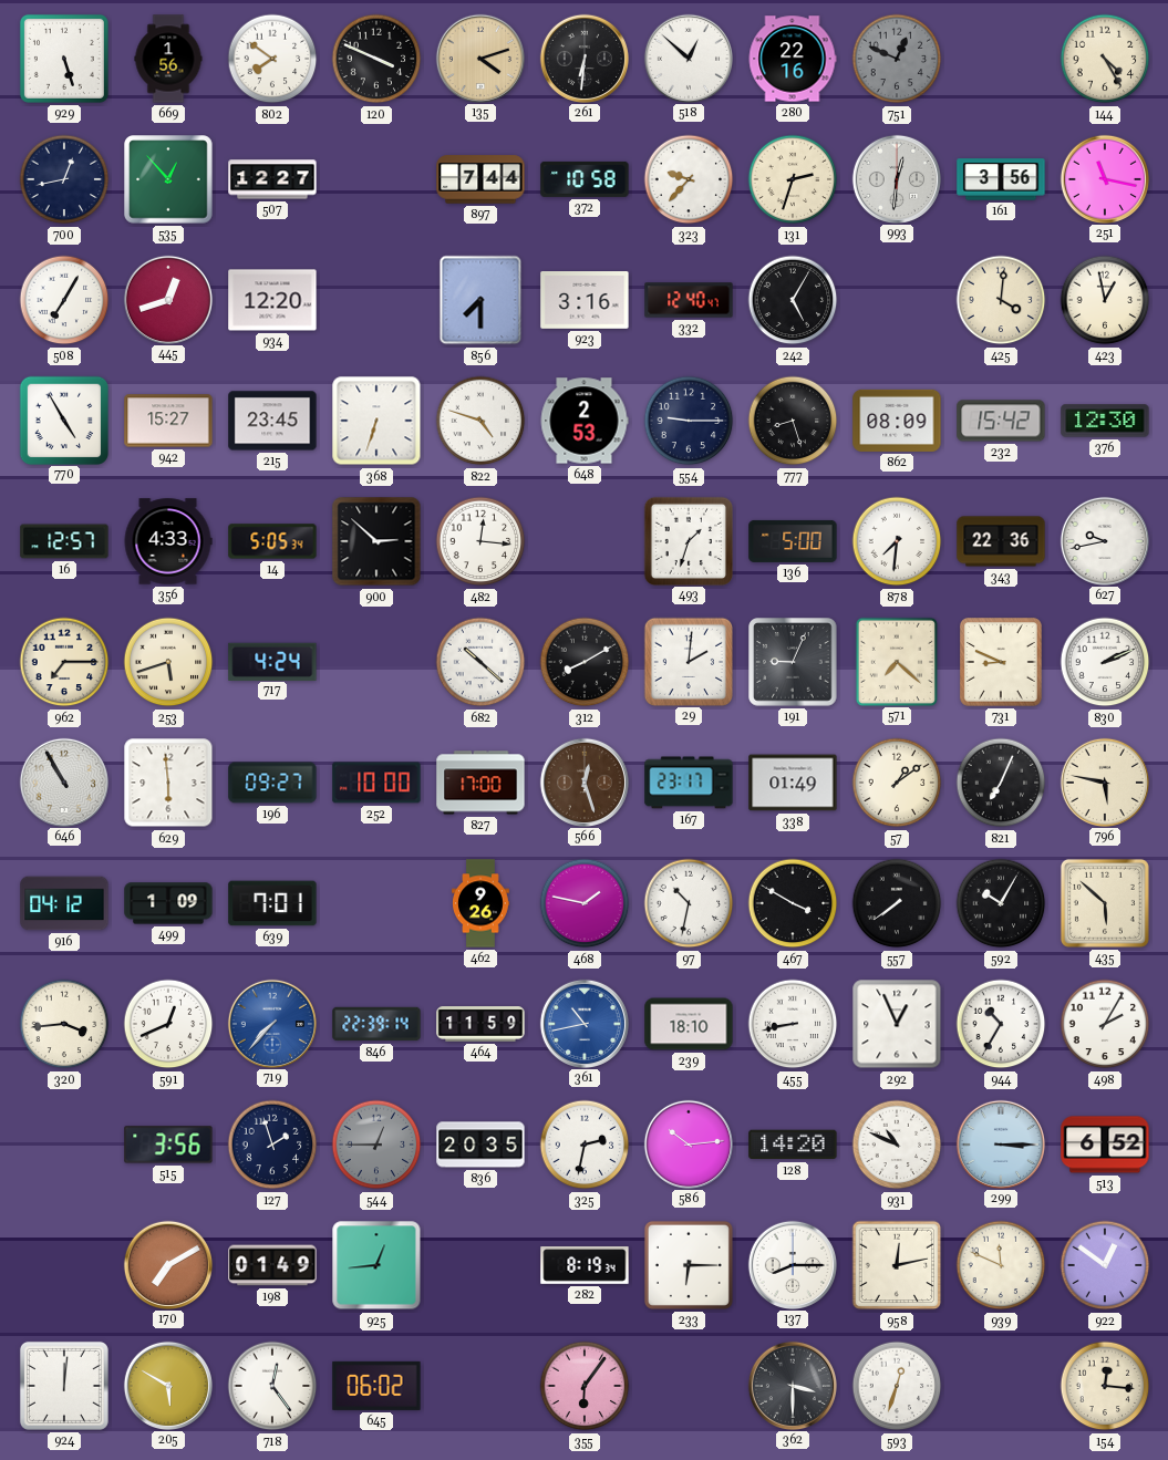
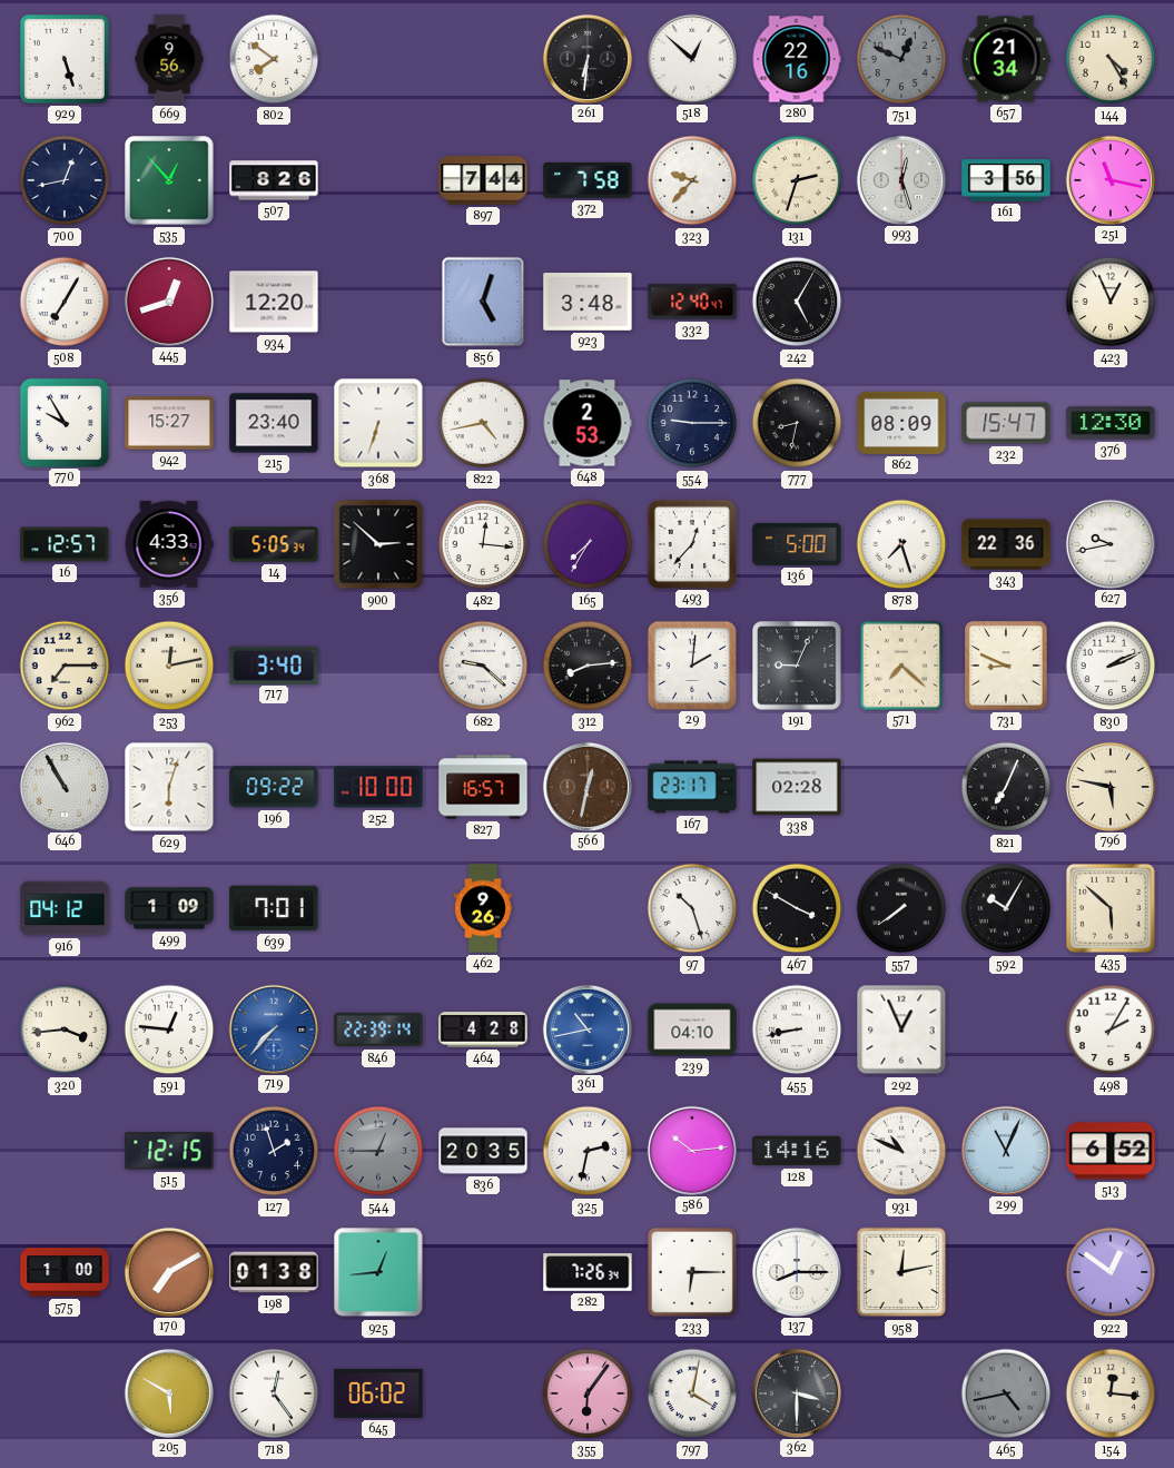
669: 1:56 -> 9:56 (169, 59)
120: 3:49 -> none (376, 59)
135: 4:12 -> none (479, 58)
657: none -> 21:34 (1006, 59)
507: 12:27 -> 8:26 (274, 180)
372: 10:58 -> 7:58 (588, 180)
993: 12:31 -> 12:27 (900, 179)
856: 7:30 -> 5:03 (483, 302)
923: 3:16 -> 3:48 (588, 303)
425: 4:01 -> none (1001, 300)
423: 12:58 -> 12:56 (1111, 302)
770: 4:55 -> 9:55 (63, 422)
215: 23:45 -> 23:40 (274, 423)
822: 4:48 -> 4:43 (483, 423)
777: 8:27 -> 8:32 (797, 423)
232: 15:42 -> 15:47 (1006, 423)
165: none -> 7:35 (588, 544)
493: 1:33 -> 12:37 (691, 543)
878: 7:31 -> 7:27 (901, 544)
253: 5:42 -> 12:13 (169, 666)
717: 4:24 -> 3:40 (274, 664)
682: 10:22 -> 9:22 (483, 666)
312: 8:10 -> 8:14 (588, 666)
629: 5:59 -> 6:03 (169, 787)
196: 09:27 -> 09:22 (274, 787)
827: 17:00 -> 16:57 (483, 787)
566: 12:27 -> 12:32 (586, 786)
338: 01:49 -> 02:28 (797, 787)
57: 1:09 -> none (897, 783)
468: 1:47 -> none (585, 903)
97: 10:32 -> 10:27 (692, 908)
591: 12:41 -> 12:46 (169, 1029)
464: 11:59 -> 4:28 (483, 1029)
239: 18:10 -> 04:10 (692, 1029)
944: 10:35 -> none (1001, 1024)
515: 3:56 -> 12:15 (169, 1151)
128: 14:20 -> 14:16 (797, 1151)
299: 3:15 -> 11:04 (1005, 1150)
575: none -> 1:00 (65, 1272)
198: 01:49 -> 01:38 (274, 1272)
282: 8:19 -> 7:26 (588, 1272)
939: 11:49 -> none (1001, 1265)
924: 12:01 -> none (64, 1386)
797: none -> 4:02 (692, 1393)
593: 12:33 -> none (897, 1386)
465: none -> 4:43 (1006, 1393)
